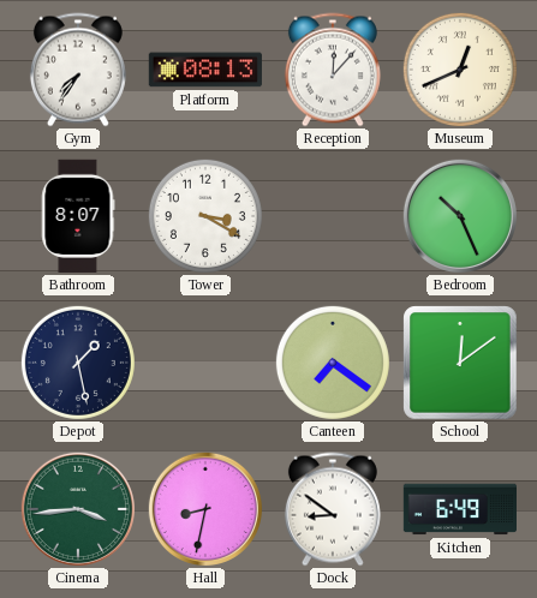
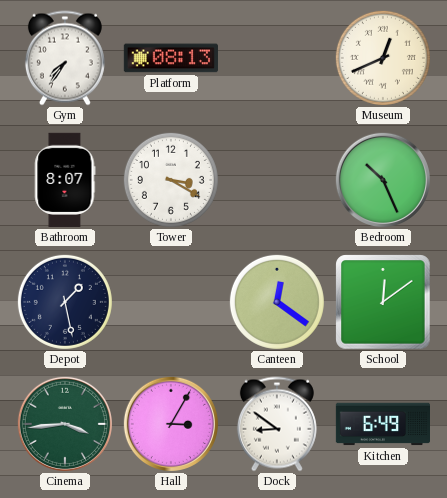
Reception: 12:07 -> none (333, 70)
Canteen: 7:21 -> 12:21 (277, 302)
Hall: 8:32 -> 3:05 (171, 424)
